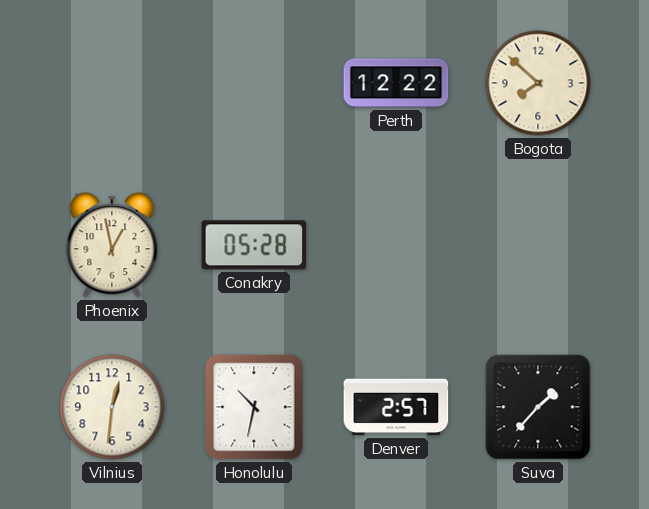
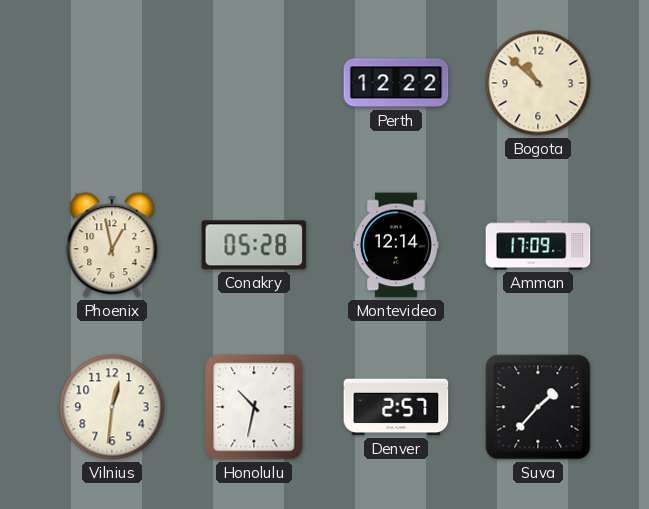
Bogota: 7:52 -> 10:52 (538, 83)
Montevideo: none -> 12:14 (396, 245)
Amman: none -> 17:09 (538, 245)
